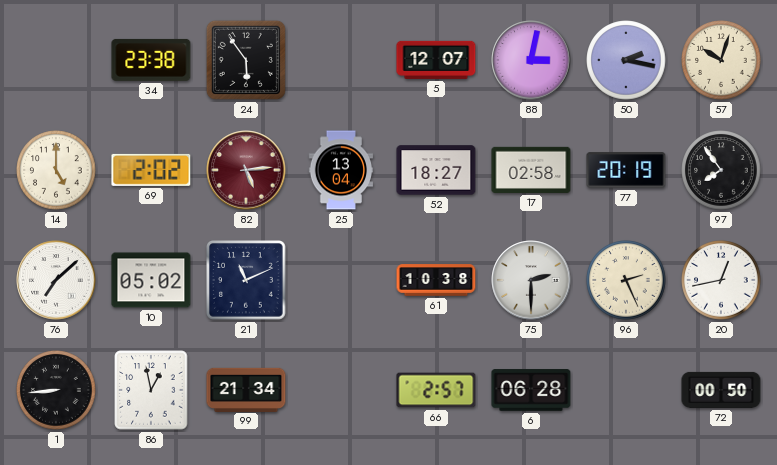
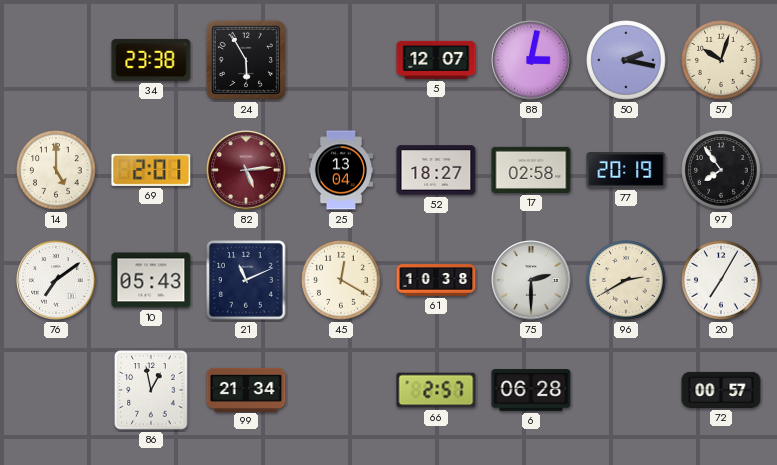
24: 5:54 -> 5:55 (246, 60)
69: 2:02 -> 2:01 (151, 170)
76: 7:08 -> 7:09 (56, 280)
10: 05:02 -> 05:43 (151, 280)
45: none -> 12:20 (341, 280)
96: 2:26 -> 2:40 (626, 280)
20: 12:43 -> 7:05 (721, 280)
1: 8:44 -> none (56, 390)
72: 00:50 -> 00:57 (721, 390)
